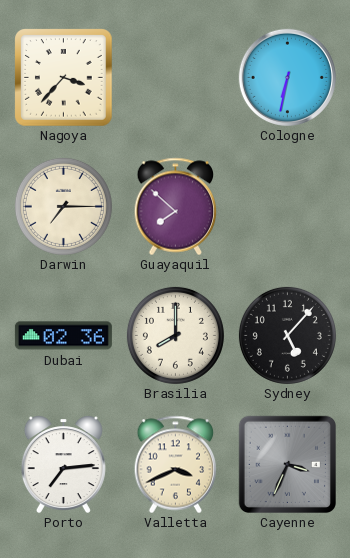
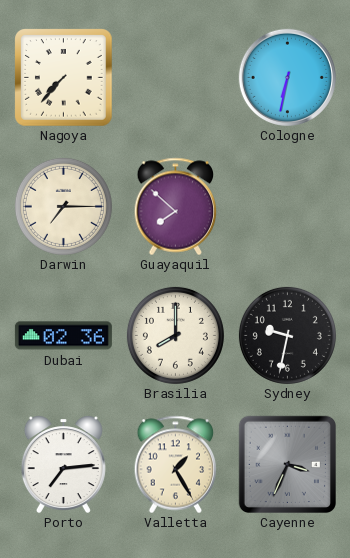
Nagoya: 3:37 -> 7:37 (63, 77)
Sydney: 5:07 -> 9:32 (287, 335)
Valletta: 3:41 -> 1:25 (176, 464)
